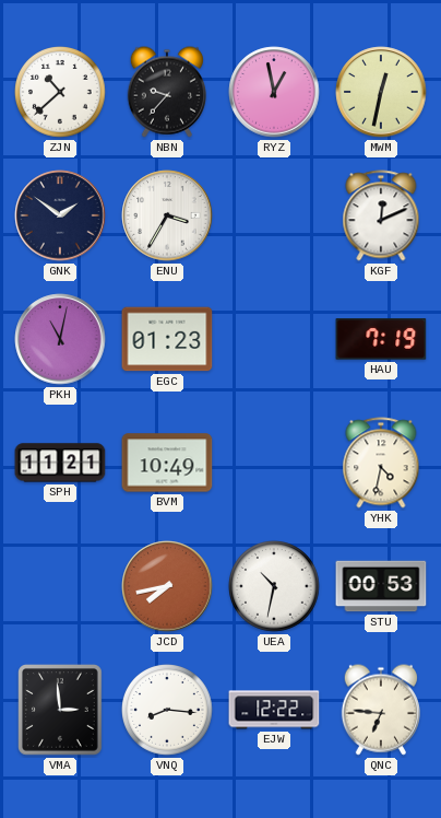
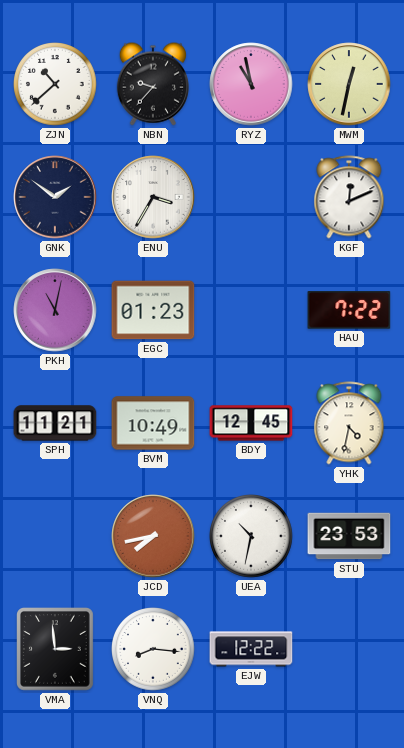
RYZ: 12:58 -> 10:58 (251, 84)
HAU: 7:19 -> 7:22 (349, 310)
BDY: none -> 12:45 (251, 423)
STU: 00:53 -> 23:53 (349, 536)
QNC: 6:46 -> none (381, 710)
